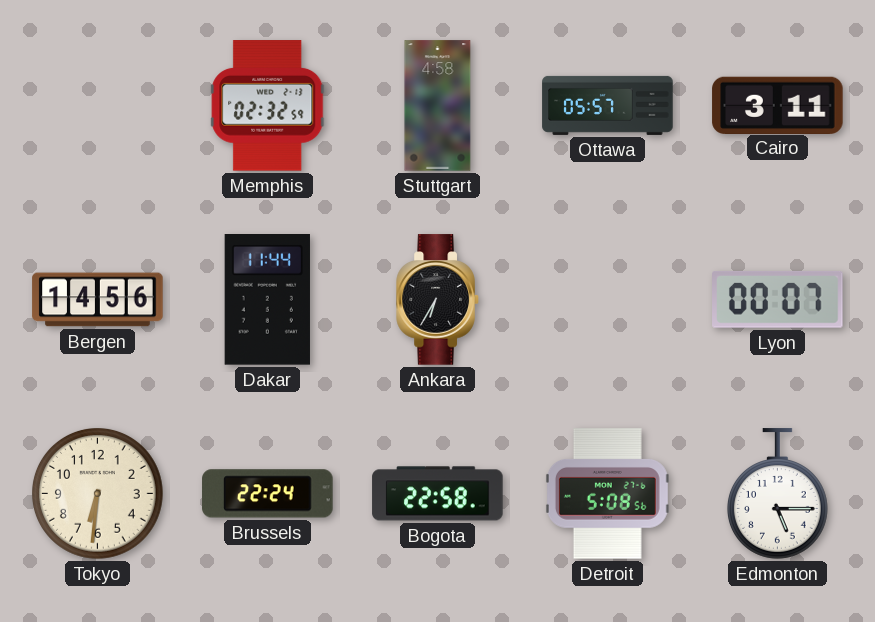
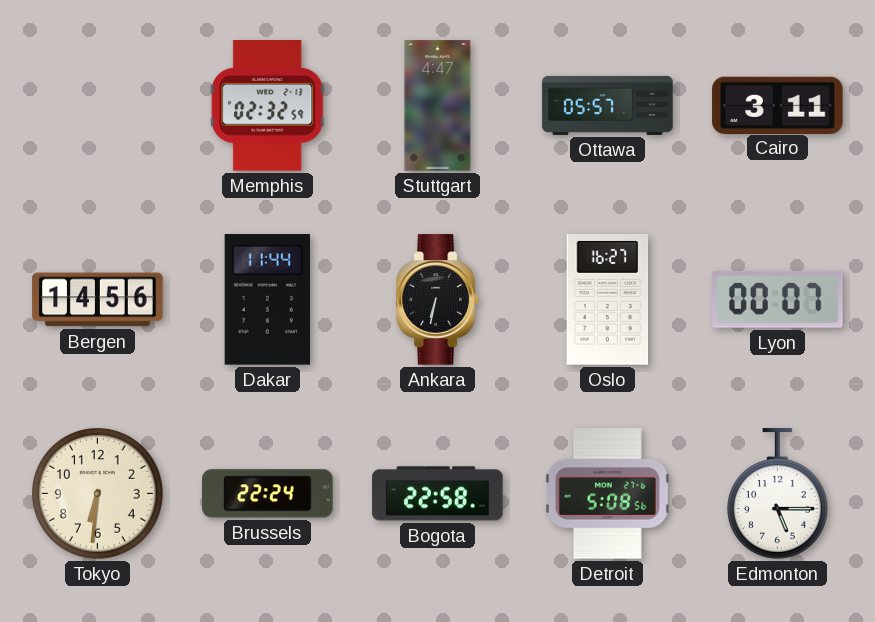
Stuttgart: 4:58 -> 4:47 (438, 106)
Ankara: 6:35 -> 6:32 (438, 300)
Oslo: none -> 16:27 (608, 300)
